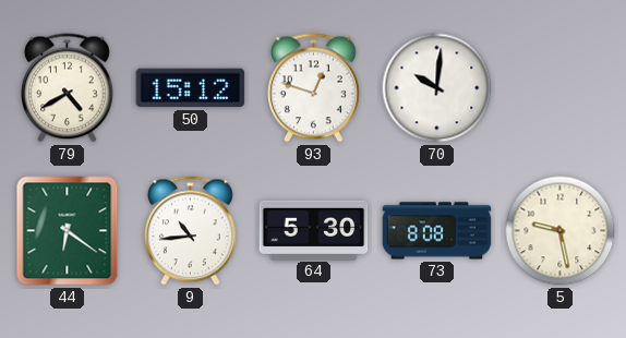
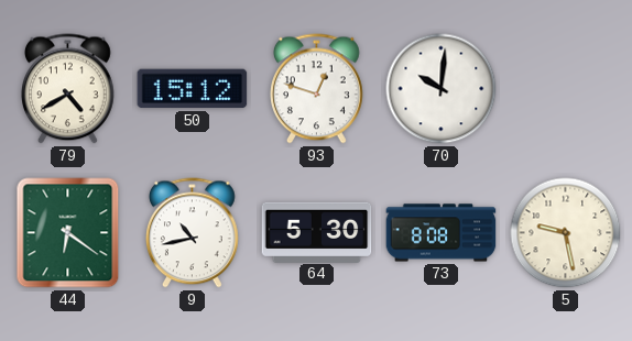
9: 10:44 -> 10:43 (193, 233)
